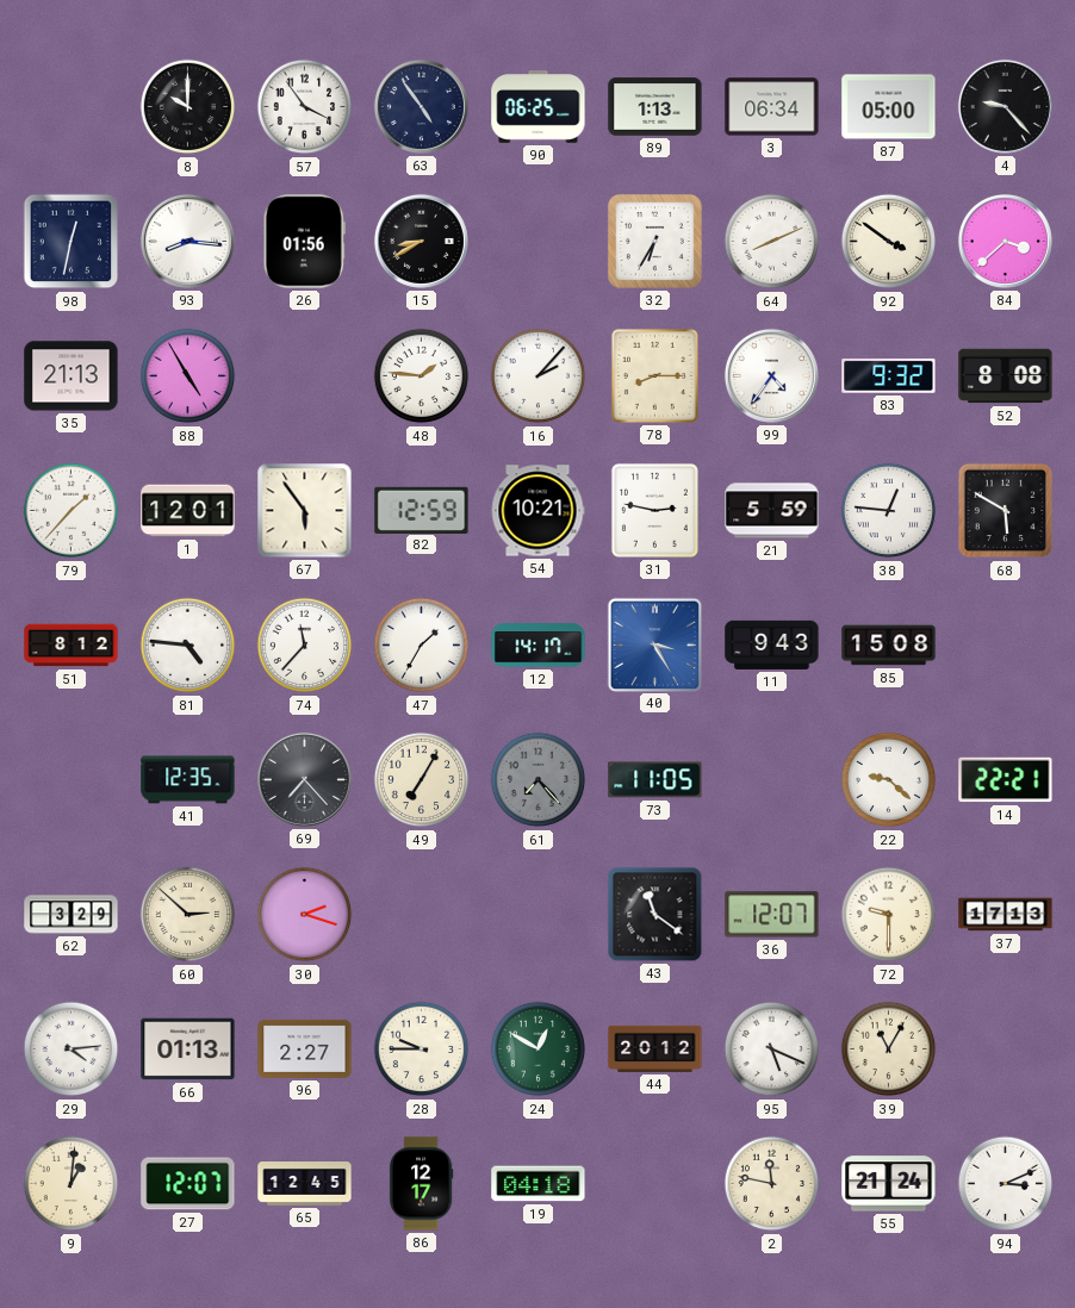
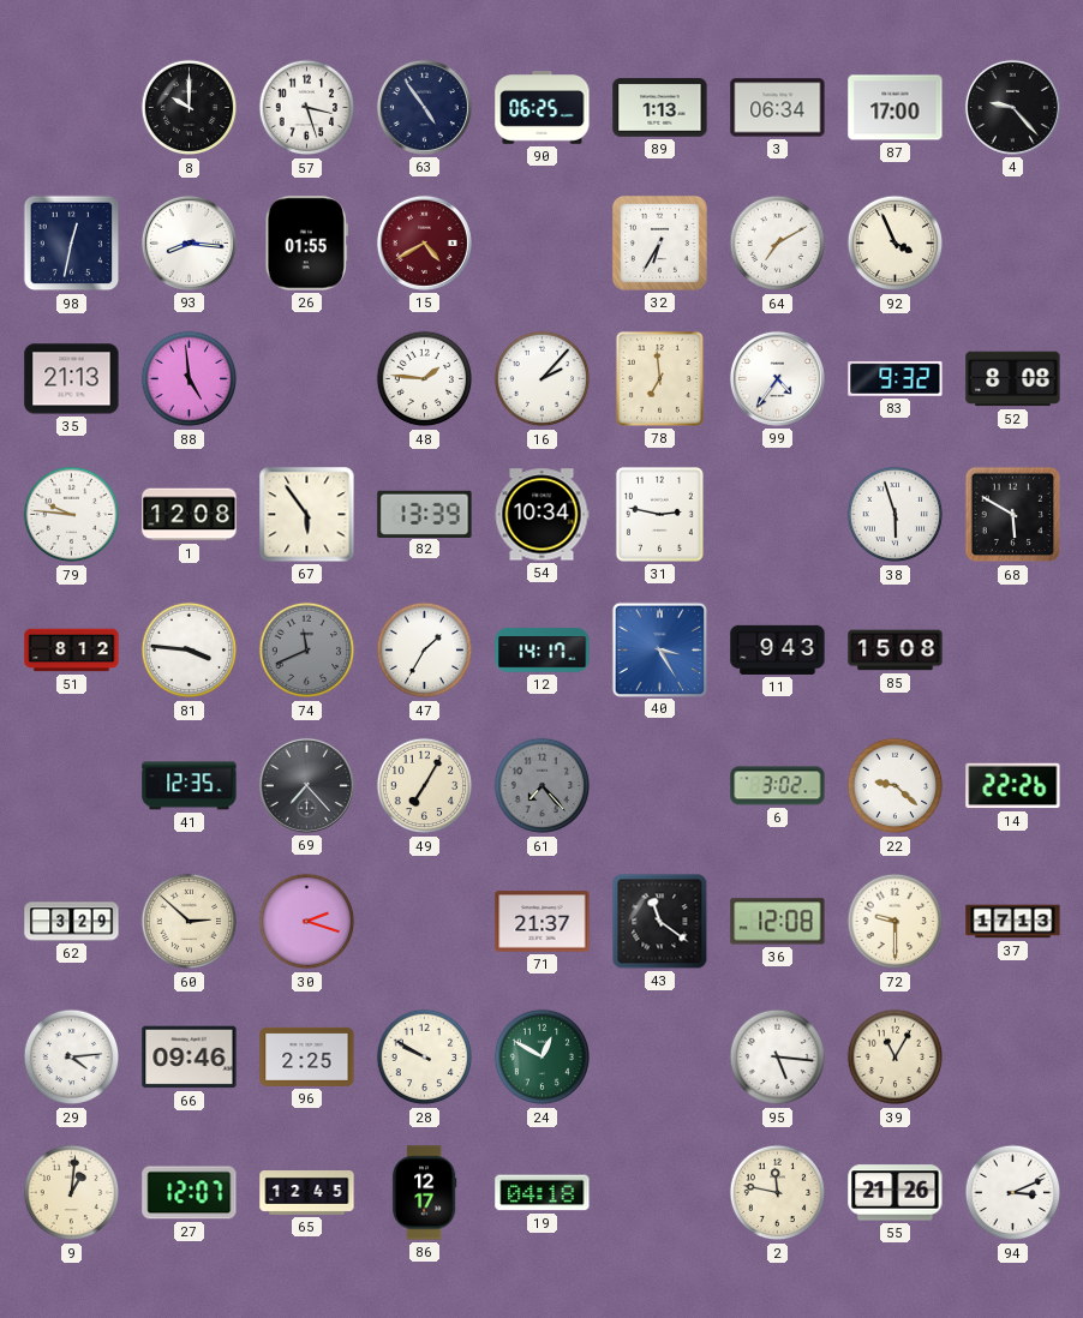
57: 3:54 -> 3:27 (307, 108)
87: 05:00 -> 17:00 (896, 108)
26: 01:56 -> 01:55 (306, 244)
15: 8:40 -> 4:40 (424, 242)
15 dial: black -> burgundy (424, 242)
64: 8:11 -> 7:10 (778, 244)
92: 3:51 -> 3:56 (896, 244)
84: 3:38 -> none (1005, 241)
88: 4:55 -> 4:59 (190, 379)
78: 8:15 -> 6:59 (659, 378)
79: 1:37 -> 9:46 (72, 515)
1: 12:01 -> 12:08 (190, 515)
82: 12:59 -> 13:39 (425, 514)
54: 10:21 -> 10:34 (541, 515)
21: 5:59 -> none (772, 511)
38: 12:46 -> 5:57 (896, 515)
81: 4:46 -> 3:46 (190, 651)
74: 11:37 -> 11:41 (307, 651)
74 dial: white -> grey (307, 651)
73: 11:05 -> none (655, 780)
6: none -> 3:02 (778, 786)
14: 22:21 -> 22:26 (1013, 786)
71: none -> 21:37 (543, 922)
36: 12:07 -> 12:08 (778, 922)
66: 01:13 -> 09:46 (190, 1058)
96: 2:27 -> 2:25 (307, 1056)
28: 9:45 -> 9:50 (425, 1058)
44: 20:12 -> none (655, 1048)
95: 5:19 -> 5:16 (778, 1058)
55: 21:24 -> 21:26 (896, 1193)
